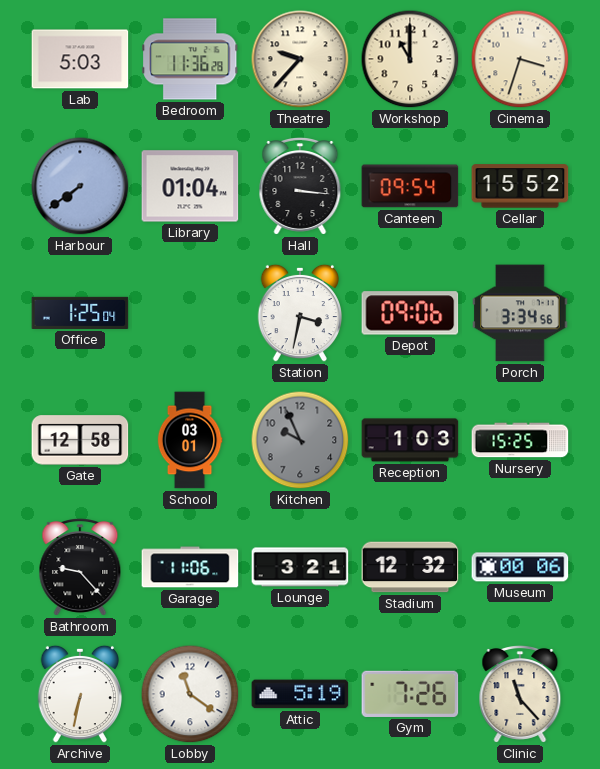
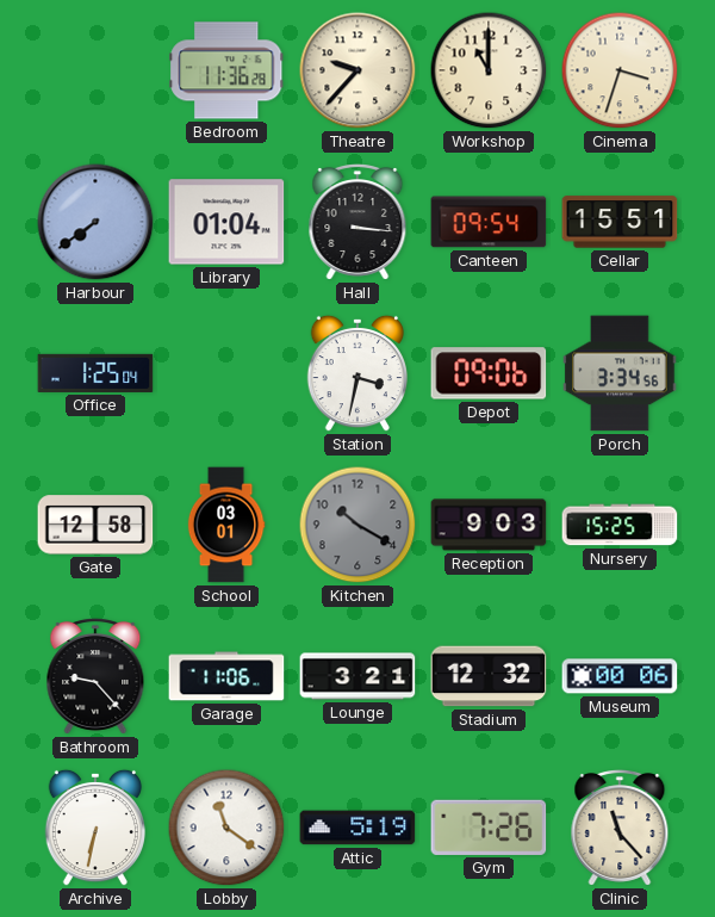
Lab: 5:03 -> none (80, 59)
Cellar: 15:52 -> 15:51 (620, 222)
Kitchen: 9:56 -> 10:20 (357, 525)
Reception: 1:03 -> 9:03 (489, 525)
